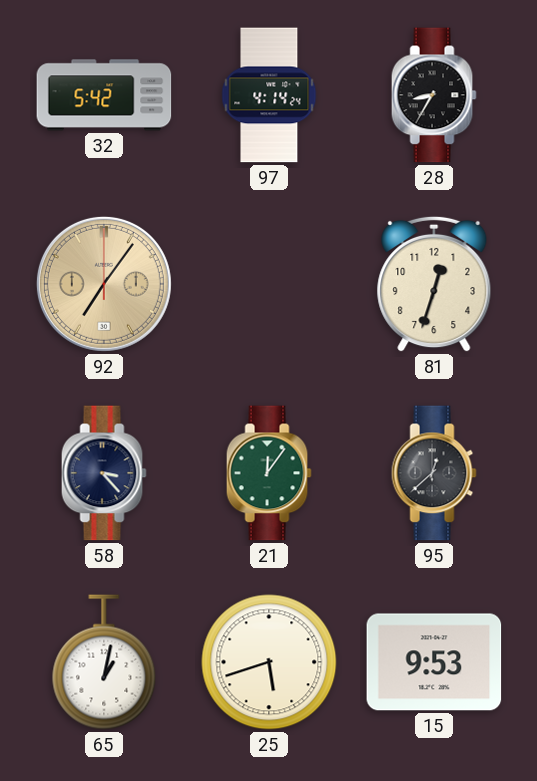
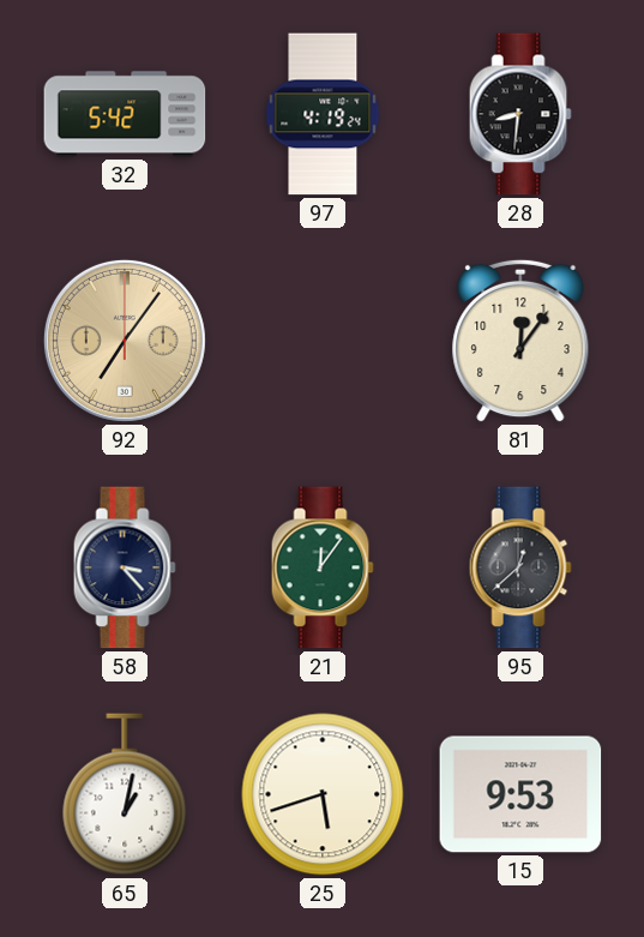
97: 4:14 -> 4:19 (323, 114)
28: 8:35 -> 8:31 (520, 114)
81: 12:33 -> 12:06 (520, 341)
